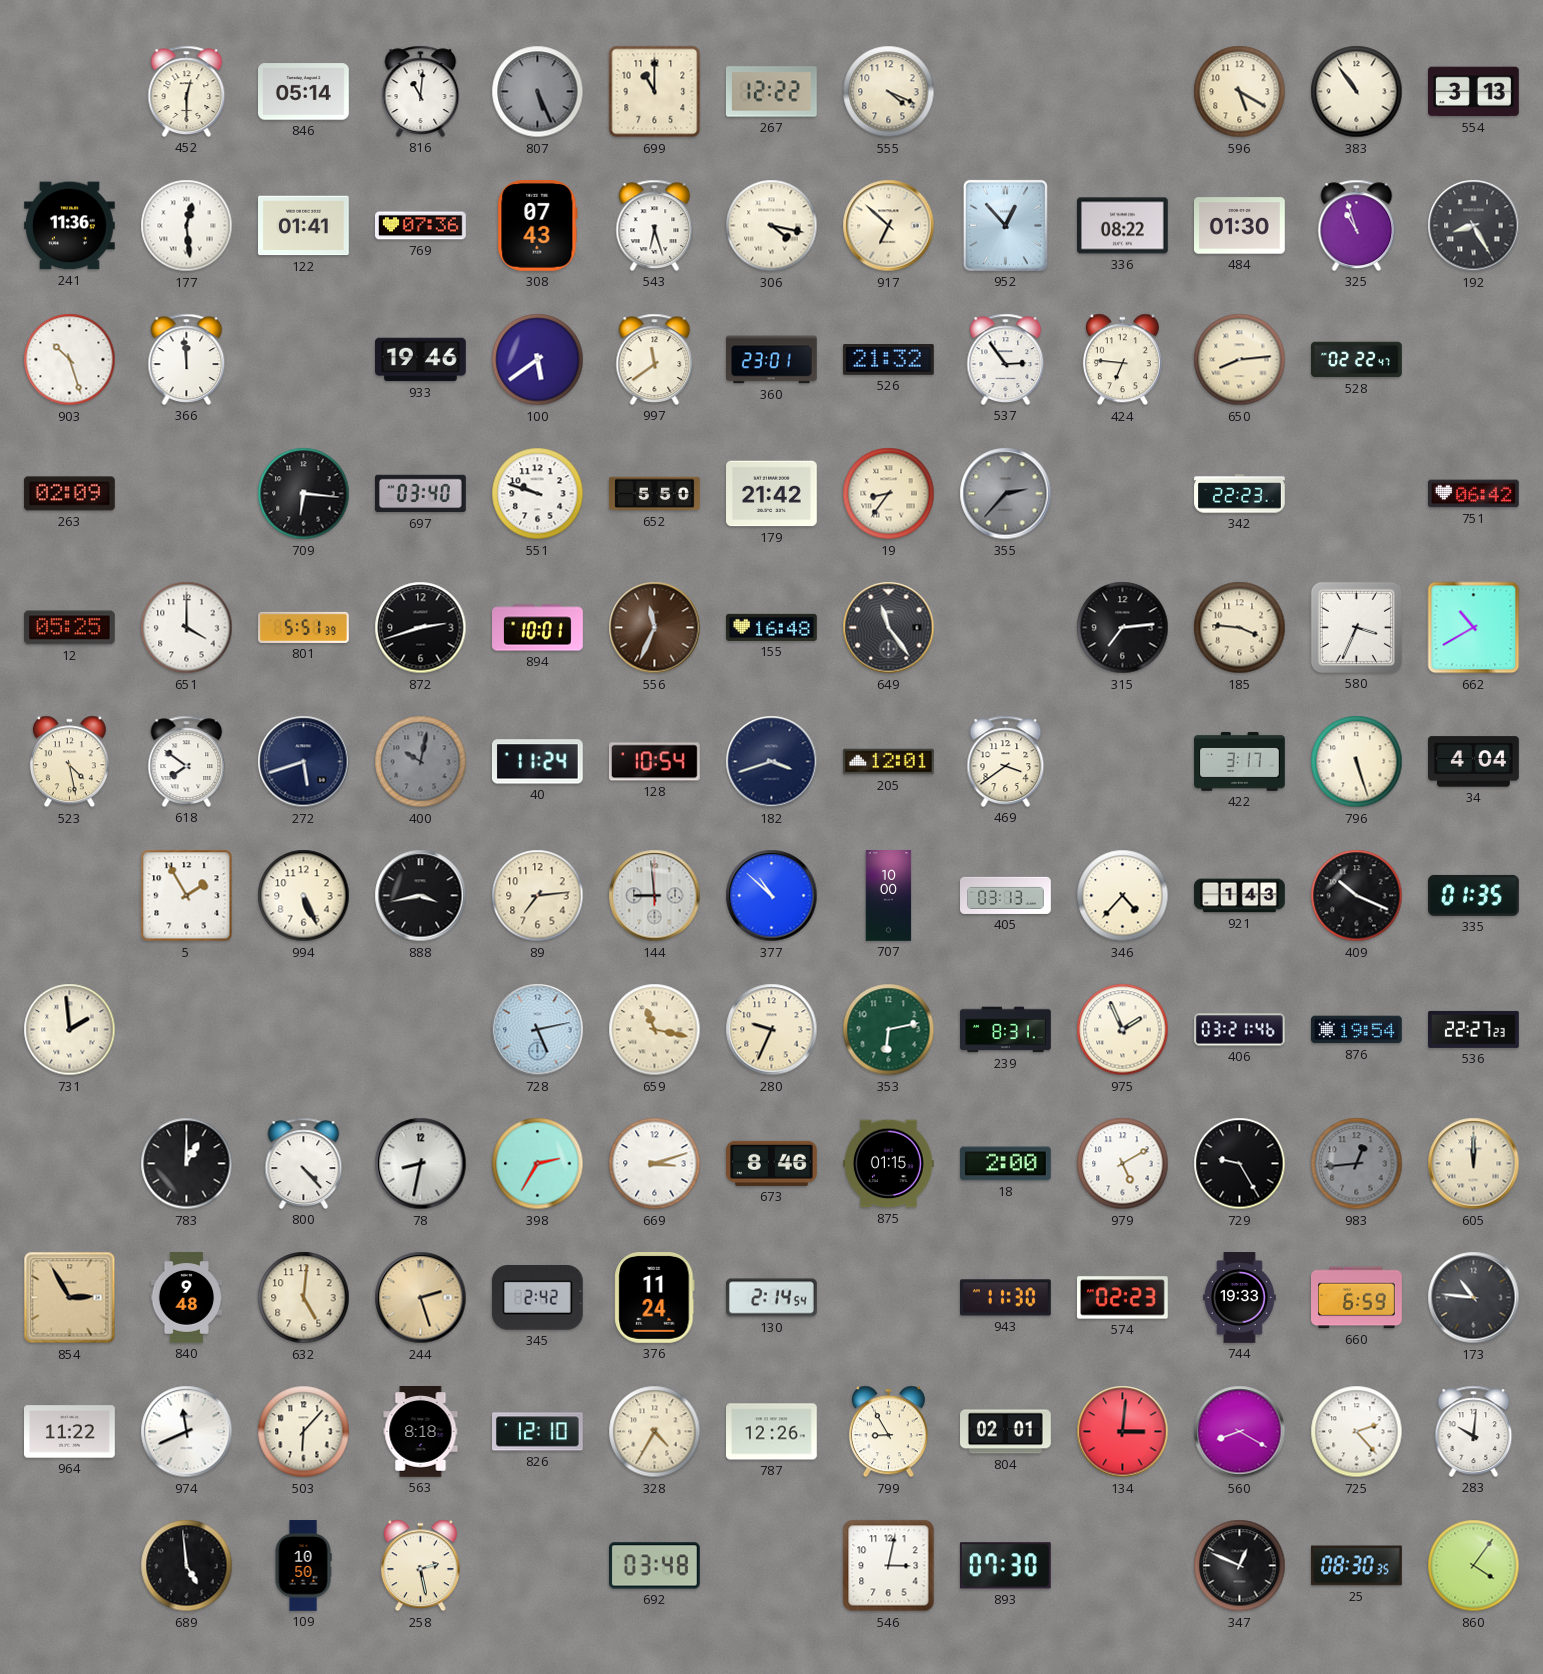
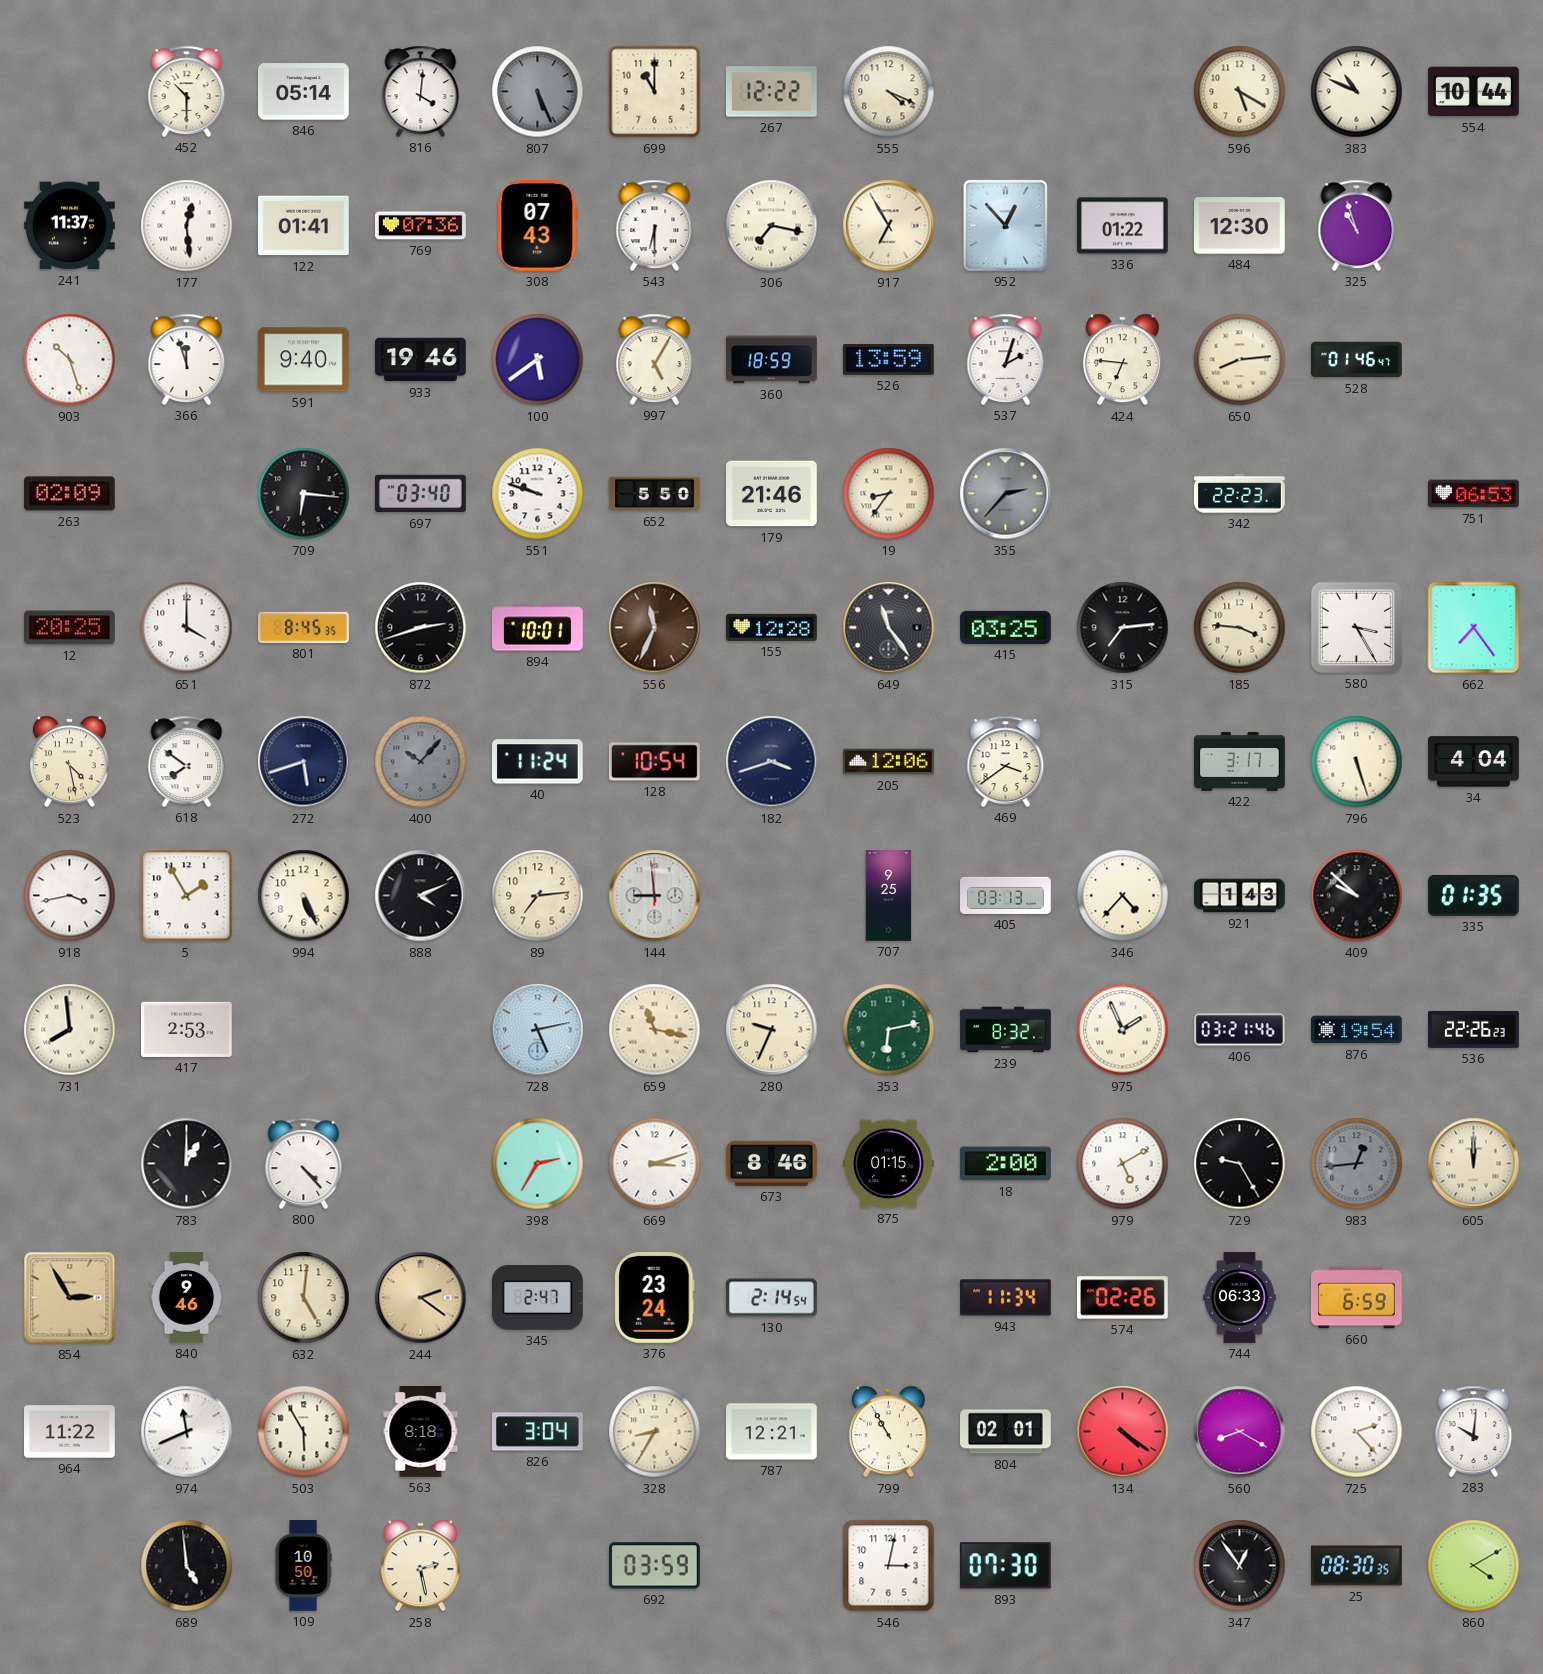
452: 12:30 -> 10:30 (187, 91)
816: 11:01 -> 4:01 (421, 91)
383: 10:54 -> 10:49 (1357, 92)
554: 3:13 -> 10:44 (1474, 92)
241: 11:36 -> 11:37 (70, 226)
543: 6:27 -> 6:30 (655, 225)
306: 4:17 -> 7:17 (772, 226)
917: 6:52 -> 6:55 (889, 226)
336: 08:22 -> 01:22 (1123, 226)
484: 01:30 -> 12:30 (1240, 226)
192: 8:25 -> none (1474, 226)
366: 11:59 -> 11:57 (187, 359)
591: none -> 9:40 (304, 360)
997: 11:39 -> 5:05 (655, 359)
360: 23:01 -> 18:59 (772, 360)
526: 21:32 -> 13:59 (889, 360)
537: 2:54 -> 2:03 (1006, 359)
528: 02:22 -> 01:46 (1357, 360)
179: 21:42 -> 21:46 (772, 494)
751: 06:42 -> 06:53 (1474, 494)
12: 05:25 -> 20:25 (70, 628)
801: 5:51 -> 8:45 (304, 627)
155: 16:48 -> 12:28 (772, 627)
415: none -> 03:25 (1006, 627)
580: 3:34 -> 3:25 (1356, 627)
662: 10:40 -> 7:24 (1474, 628)
400: 10:02 -> 10:07 (421, 762)
205: 12:01 -> 12:06 (889, 762)
918: none -> 3:43 (70, 896)
888: 3:43 -> 4:11 (421, 896)
377: 10:52 -> none (772, 896)
707: 10:00 -> 9:25 (889, 896)
409: 10:19 -> 9:52 (1357, 896)
731: 1:59 -> 7:59 (70, 1030)
417: none -> 2:53 (187, 1029)
239: 8:31 -> 8:32 (1006, 1030)
536: 22:27 -> 22:26 (1474, 1029)
78: 8:32 -> none (421, 1164)
840: 9:48 -> 9:46 (187, 1298)
244: 2:27 -> 2:21 (421, 1298)
345: 2:42 -> 2:47 (537, 1298)
376: 11:24 -> 23:24 (655, 1298)
943: 11:30 -> 11:34 (1006, 1298)
574: 02:23 -> 02:26 (1123, 1298)
744: 19:33 -> 06:33 (1239, 1298)
173: 10:46 -> none (1474, 1298)
503: 6:07 -> 5:55 (304, 1432)
826: 12:10 -> 3:04 (538, 1432)
328: 4:35 -> 8:35 (655, 1432)
787: 12:26 -> 12:21 (772, 1432)
799: 8:55 -> 10:55 (888, 1432)
134: 3:01 -> 4:21 (1123, 1432)
692: 03:48 -> 03:59 (655, 1566)
347: 12:49 -> 12:54 (1240, 1566)
860: 4:06 -> 4:10 (1474, 1566)
